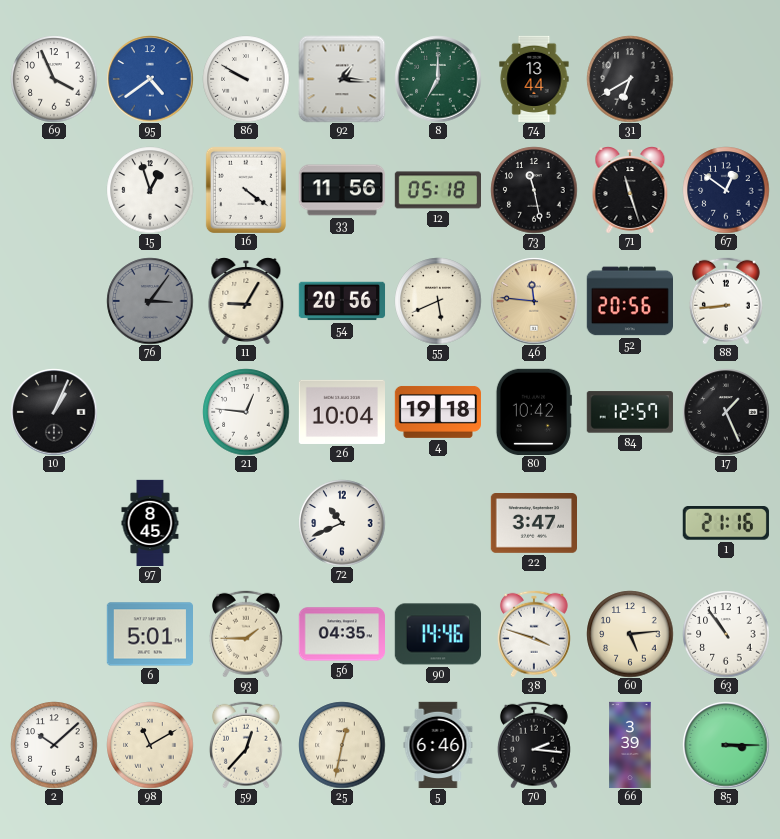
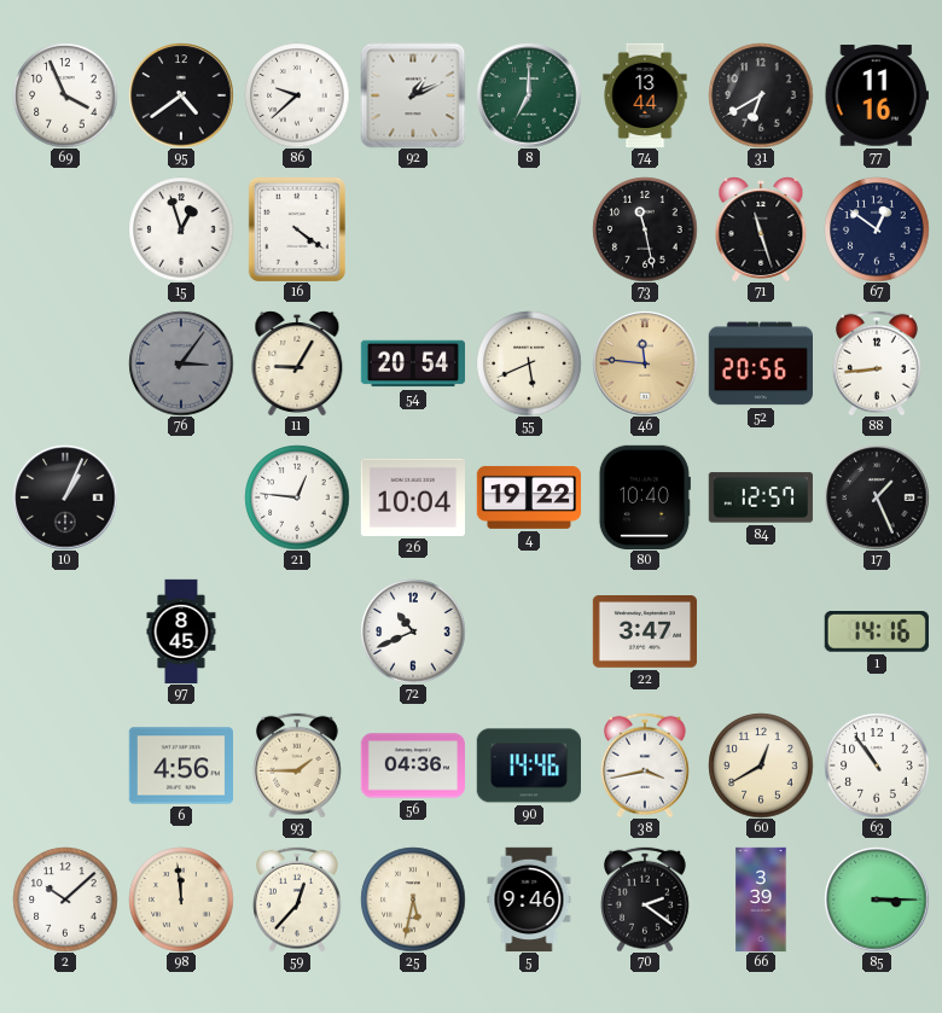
95 dial: blue -> black (181, 95)
86: 9:50 -> 9:38 (297, 95)
92: 1:16 -> 1:11 (413, 95)
77: none -> 11:16 (876, 95)
33: 11:56 -> none (341, 190)
12: 05:18 -> none (437, 190)
54: 20:56 -> 20:54 (413, 363)
4: 19:18 -> 19:22 (528, 497)
80: 10:42 -> 10:40 (645, 496)
1: 21:16 -> 14:16 (877, 631)
6: 5:01 -> 4:56 (180, 765)
56: 04:35 -> 04:36 (412, 765)
38: 3:48 -> 3:43 (645, 765)
60: 5:14 -> 12:40 (761, 765)
98: 11:10 -> 11:59 (181, 900)
25: 12:32 -> 5:32 (413, 900)
5: 6:46 -> 9:46 (529, 900)
70: 2:16 -> 2:21 (645, 900)
